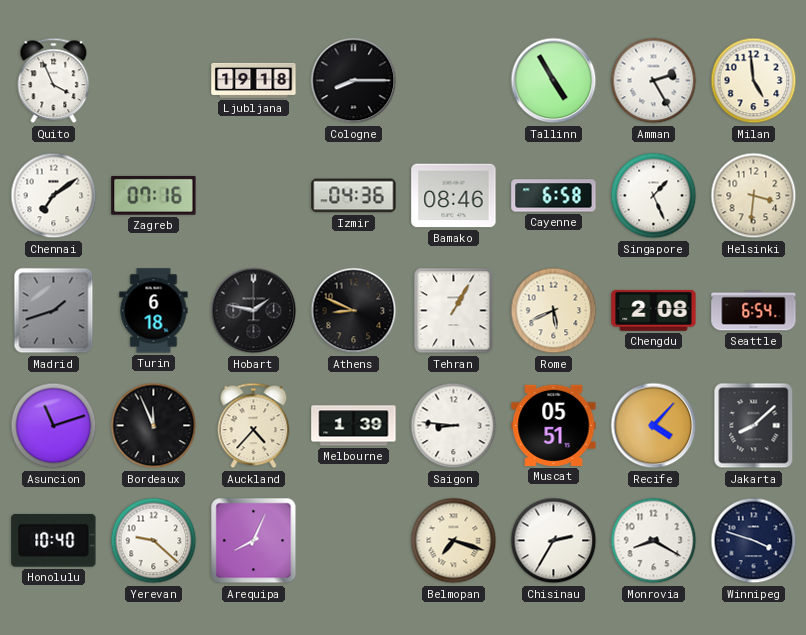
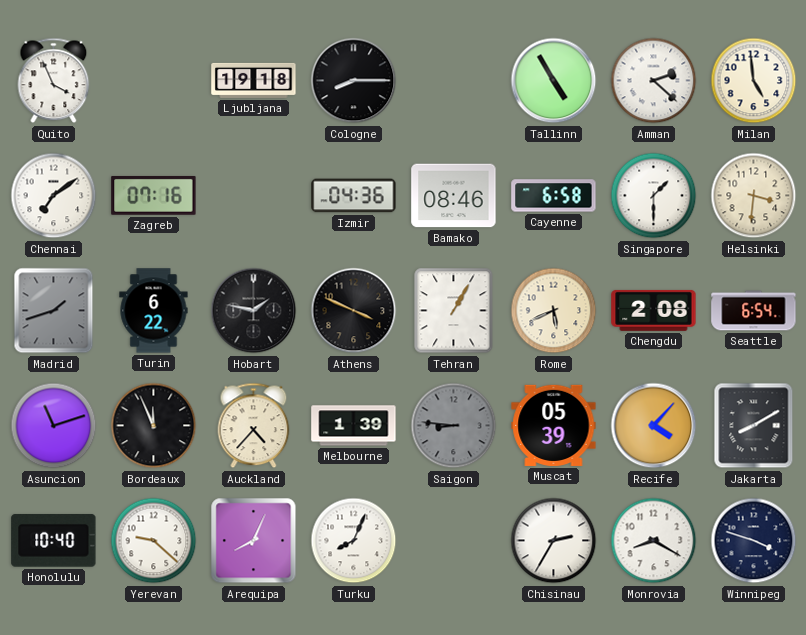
Amman: 2:25 -> 2:22 (654, 81)
Singapore: 1:26 -> 1:30 (654, 196)
Turin: 6:18 -> 6:22 (154, 311)
Athens: 8:49 -> 3:49 (354, 311)
Saigon dial: white -> grey (454, 426)
Muscat: 05:51 -> 05:39 (554, 425)
Jakarta: 8:08 -> 8:10 (754, 426)
Turku: none -> 8:04 (354, 541)
Belmopan: 7:18 -> none (454, 541)
